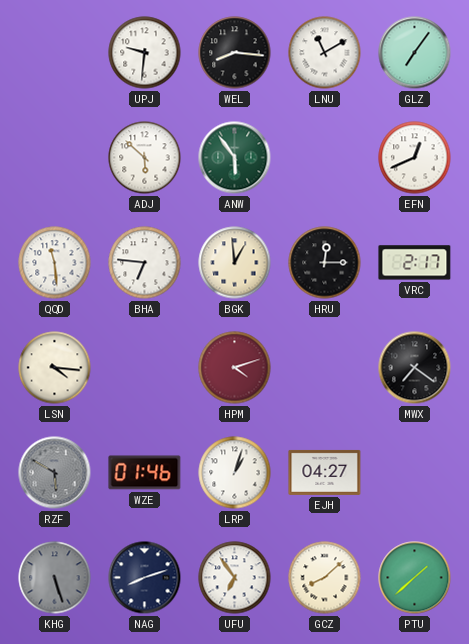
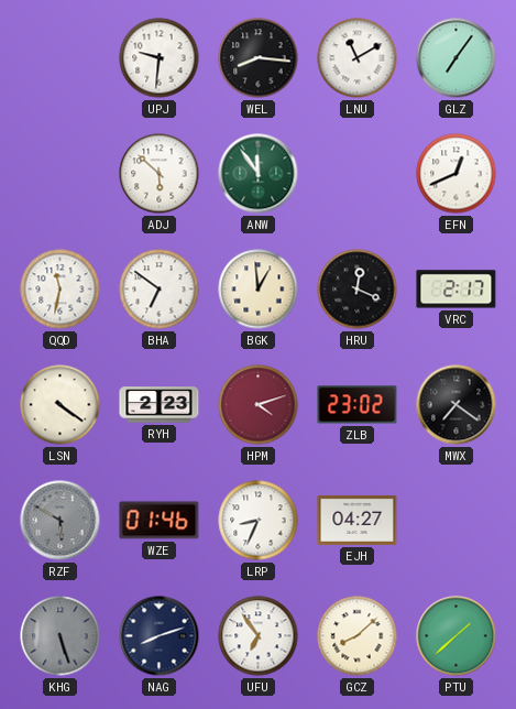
ANW: 5:54 -> 11:54 (259, 174)
QQD: 11:29 -> 11:32 (61, 290)
BHA: 6:46 -> 6:51 (160, 290)
HRU: 12:15 -> 12:19 (358, 290)
LSN: 4:16 -> 4:21 (61, 405)
RYH: none -> 2:23 (160, 405)
ZLB: none -> 23:02 (358, 405)
LRP: 1:03 -> 8:34 (259, 521)
